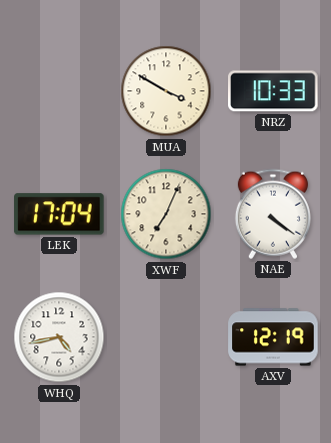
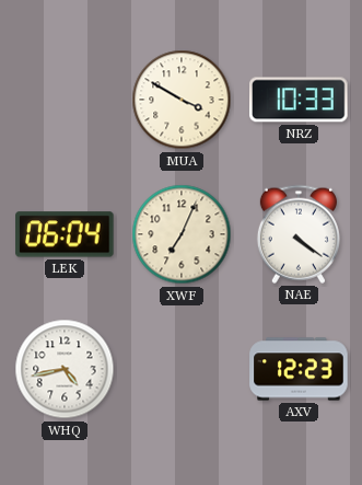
LEK: 17:04 -> 06:04 (65, 234)
AXV: 12:19 -> 12:23 (299, 369)
